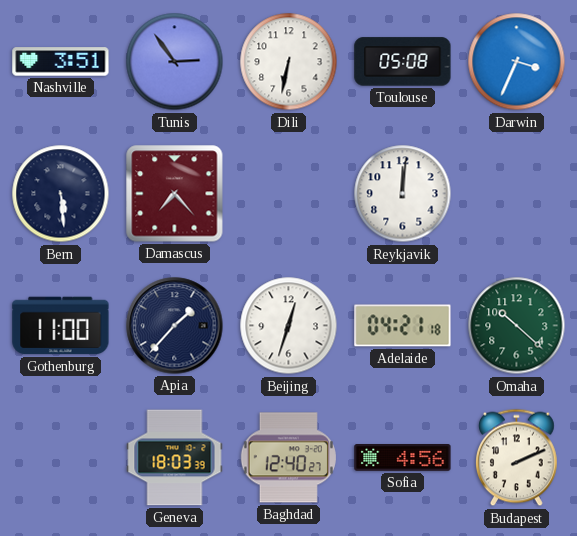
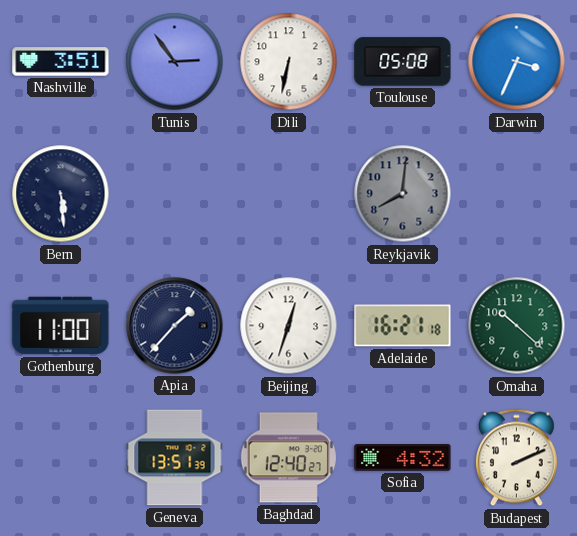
Damascus: 7:23 -> none (175, 194)
Reykjavik: 12:01 -> 8:01 (403, 194)
Reykjavik dial: white -> grey (403, 194)
Adelaide: 04:21 -> 16:21 (403, 326)
Geneva: 18:03 -> 13:51 (175, 458)
Sofia: 4:56 -> 4:32 (403, 458)
